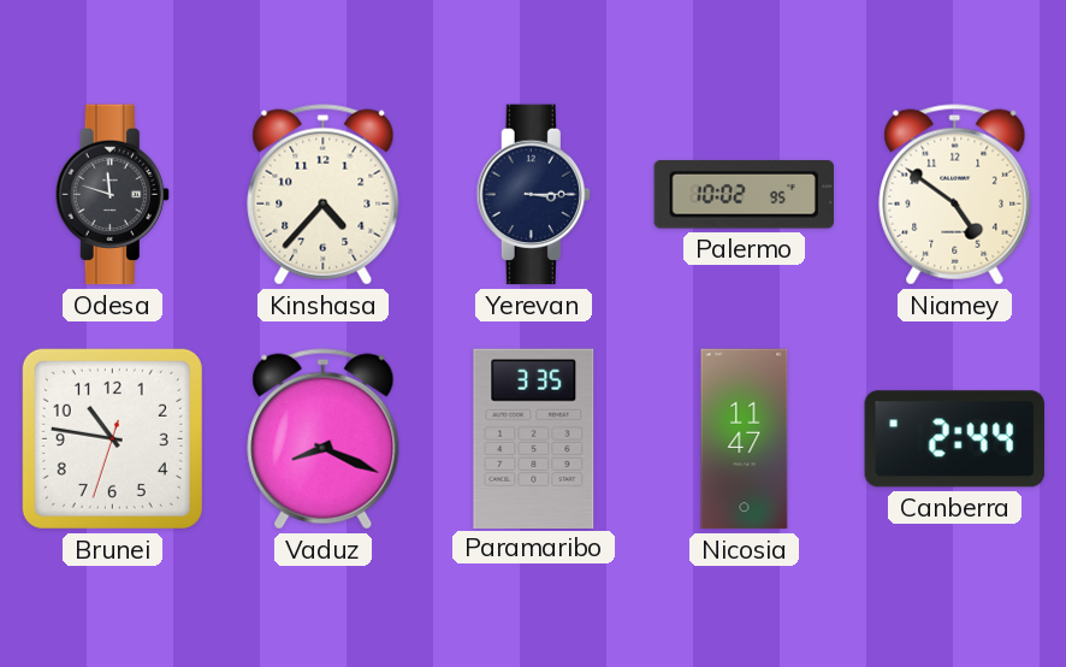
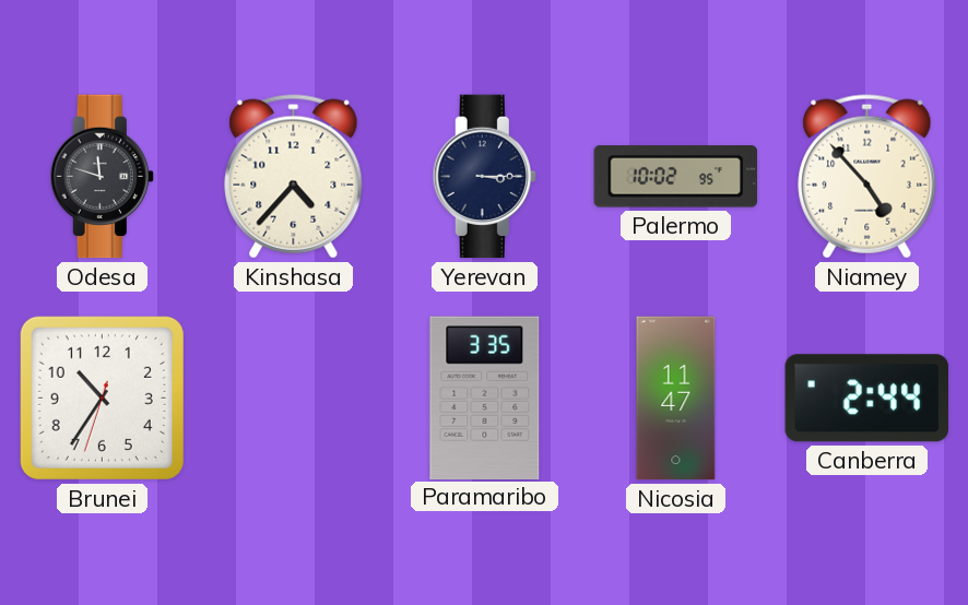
Niamey: 4:51 -> 4:53 (867, 177)
Brunei: 10:46 -> 10:35 (102, 398)
Vaduz: 8:19 -> none (324, 439)
